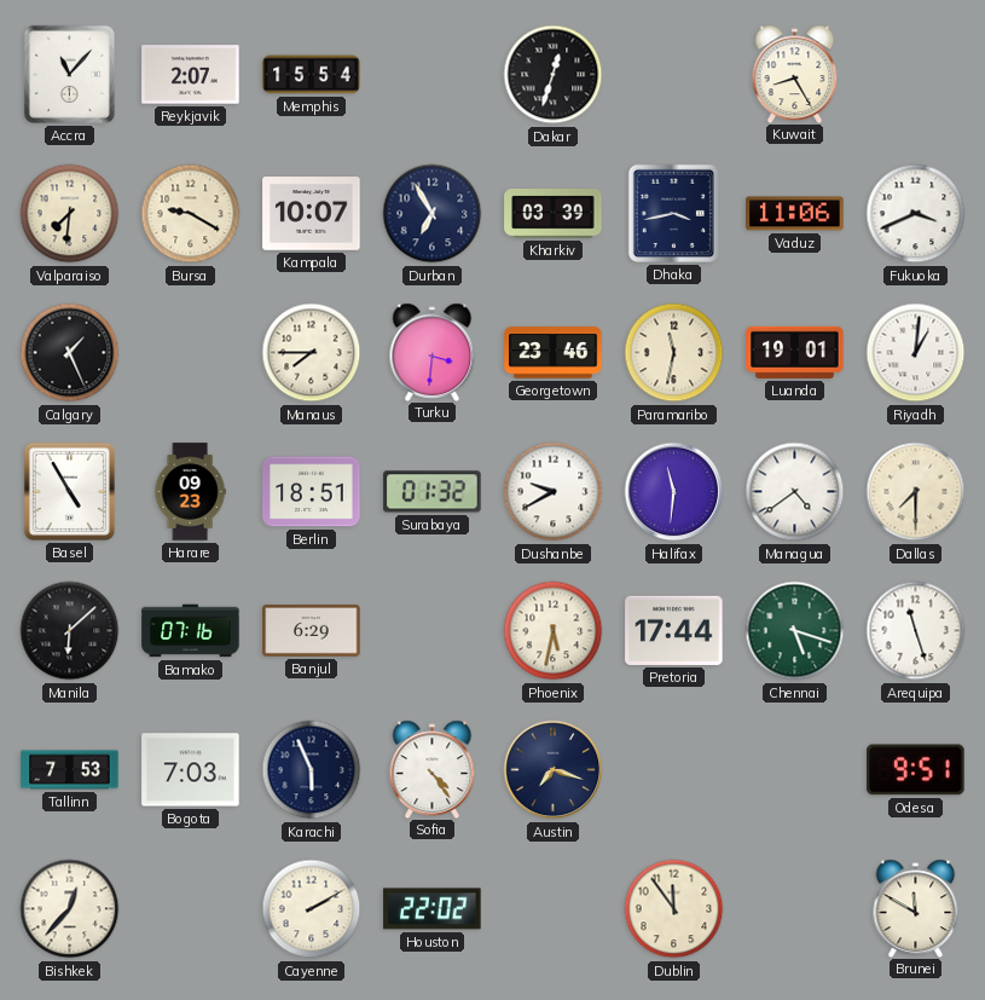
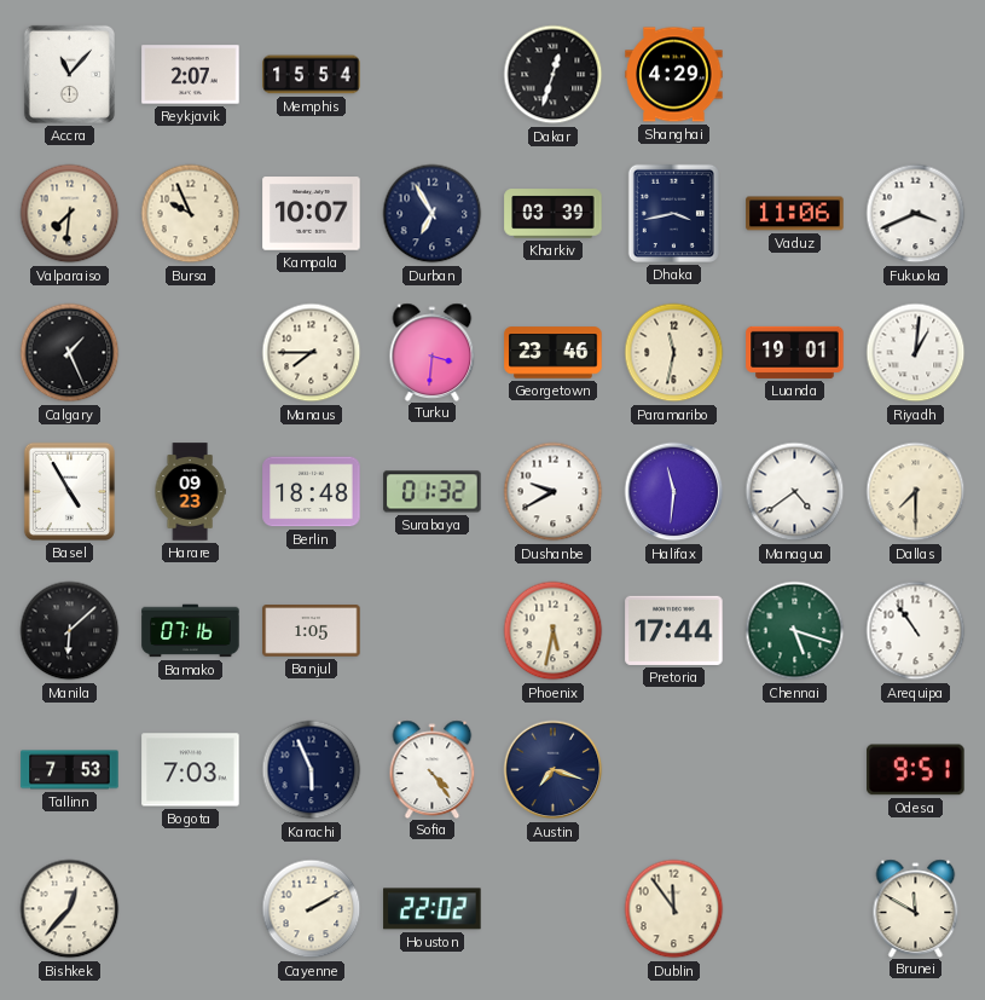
Shanghai: none -> 4:29 (674, 75)
Kuwait: 8:25 -> none (795, 74)
Bursa: 9:20 -> 9:56 (191, 214)
Berlin: 18:51 -> 18:48 (312, 492)
Banjul: 6:29 -> 1:05 (312, 631)
Arequipa: 11:27 -> 10:54 (916, 631)
